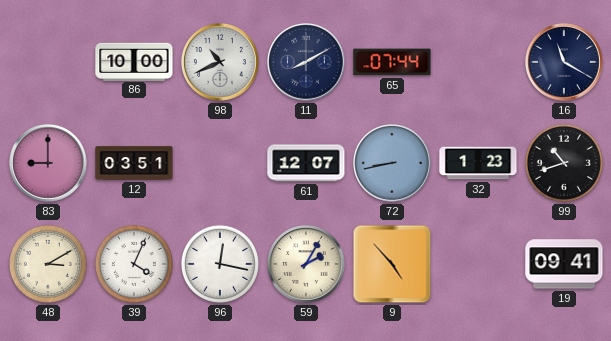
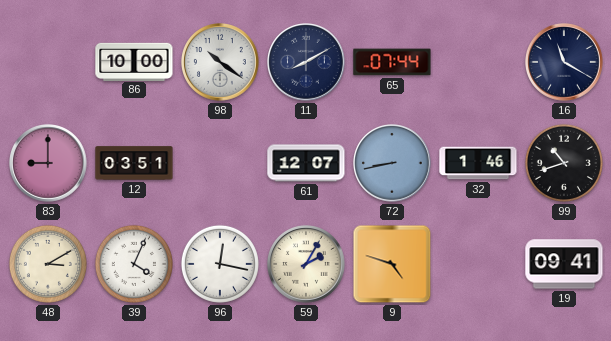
98: 10:41 -> 10:21 (221, 63)
32: 1:23 -> 1:46 (478, 163)
9: 4:53 -> 4:48 (392, 264)
